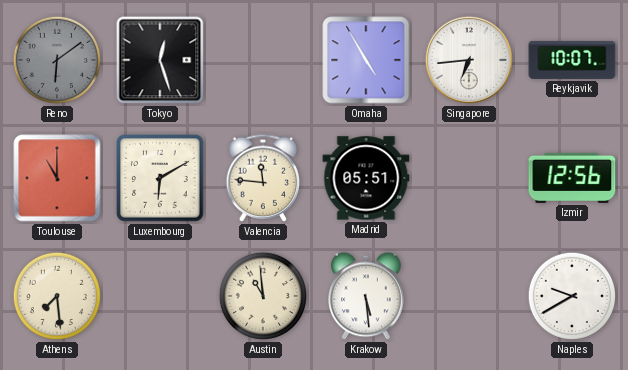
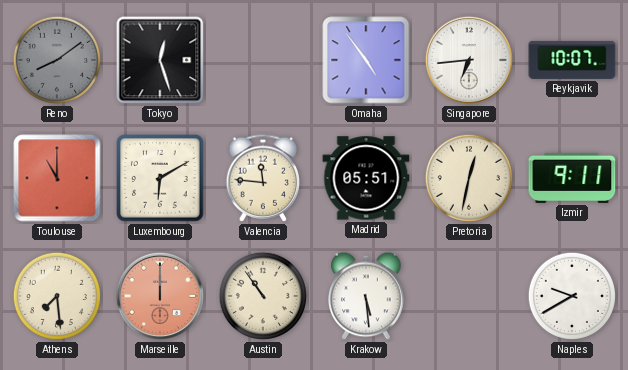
Reno: 6:09 -> 8:09 (57, 60)
Omaha: 4:55 -> 4:54 (366, 60)
Pretoria: none -> 12:32 (469, 178)
Izmir: 12:56 -> 9:11 (572, 178)
Marseille: none -> 12:00 (160, 296)
Austin: 10:59 -> 10:54 (263, 296)
